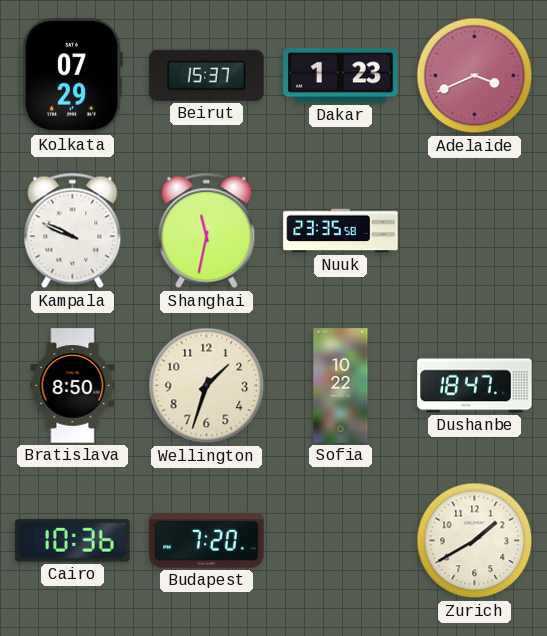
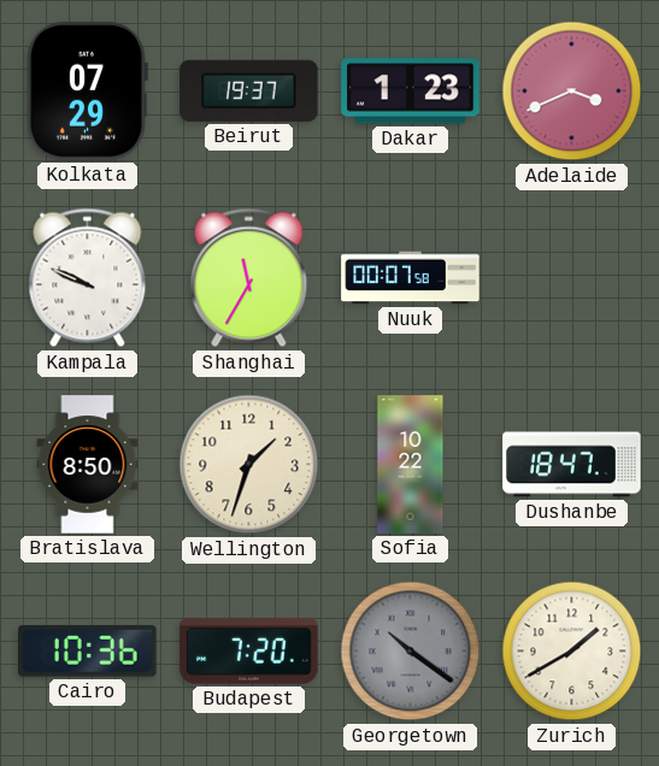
Beirut: 15:37 -> 19:37 (249, 90)
Shanghai: 11:32 -> 11:35 (249, 278)
Nuuk: 23:35 -> 00:07 (411, 278)
Georgetown: none -> 10:21 (411, 652)
